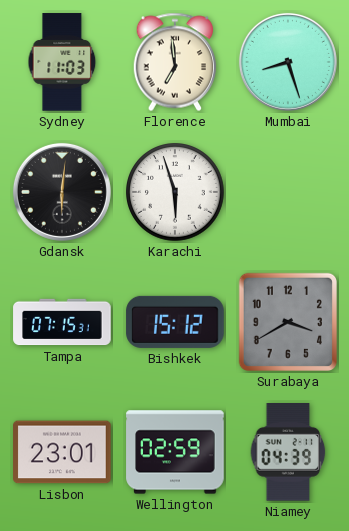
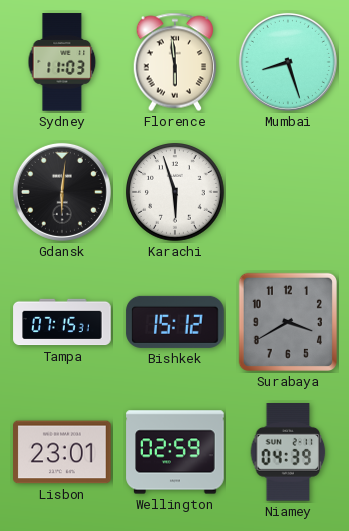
Florence: 6:59 -> 5:59 (175, 62)
